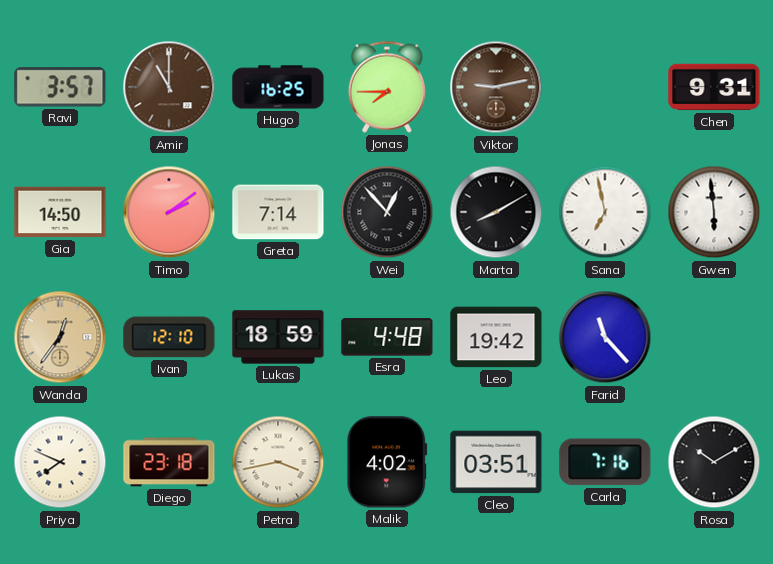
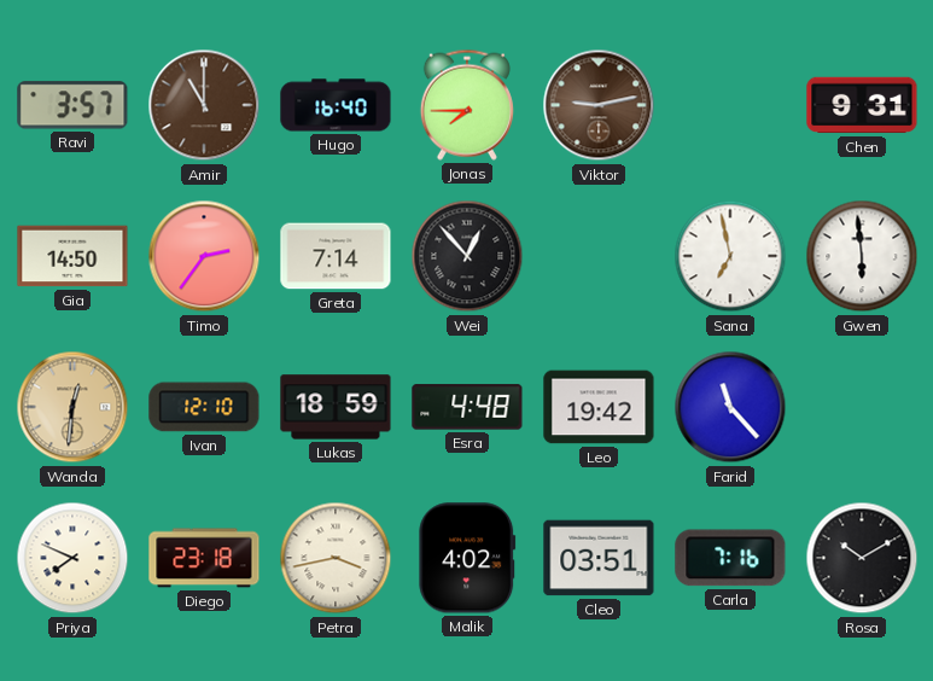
Hugo: 16:25 -> 16:40 (336, 105)
Timo: 2:09 -> 2:36 (204, 256)
Marta: 8:10 -> none (496, 212)
Wanda: 12:36 -> 12:31 (72, 407)
